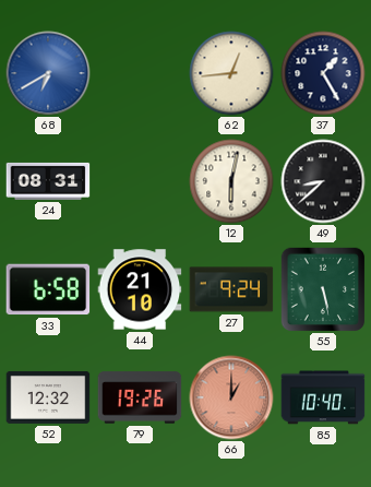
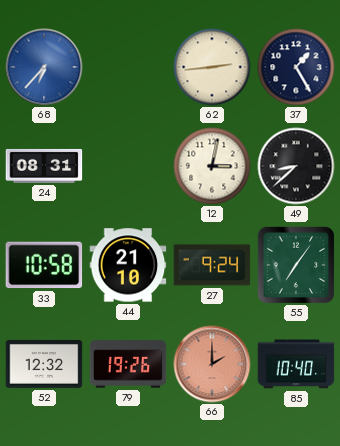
68: 6:40 -> 6:37 (44, 67)
62: 12:44 -> 2:44 (212, 67)
12: 6:02 -> 3:02 (212, 166)
33: 6:58 -> 10:58 (44, 265)
55: 5:28 -> 7:06 (296, 265)
66: 1:00 -> 2:00 (212, 364)
